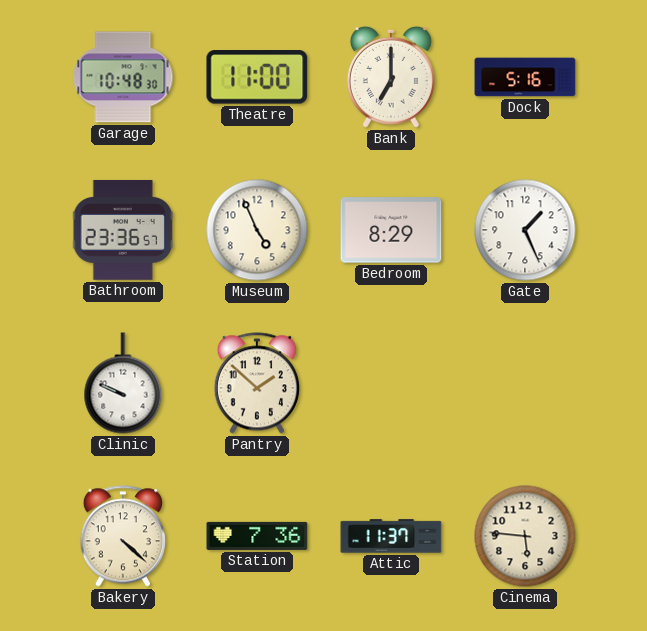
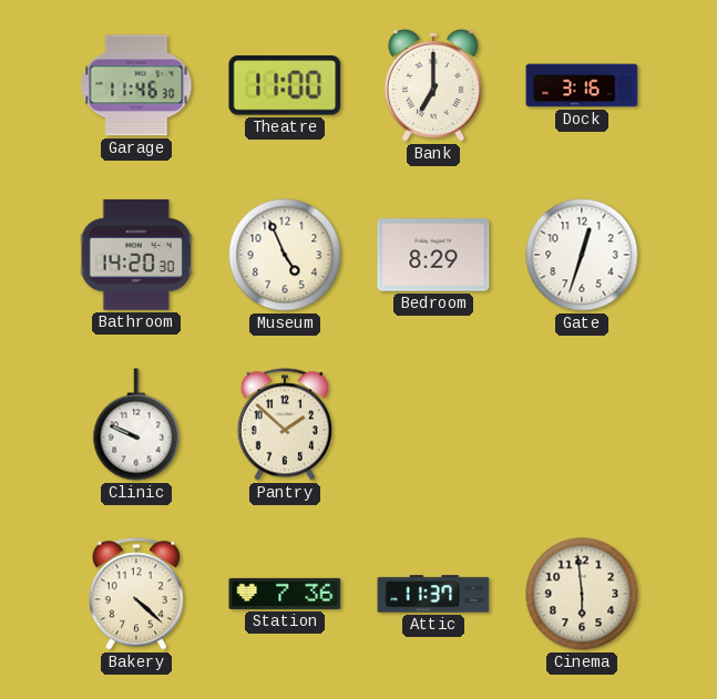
Garage: 10:48 -> 11:46 (136, 85)
Dock: 5:16 -> 3:16 (582, 85)
Bathroom: 23:36 -> 14:20 (136, 255)
Gate: 1:26 -> 12:33 (582, 255)
Cinema: 5:46 -> 5:59 (582, 594)
